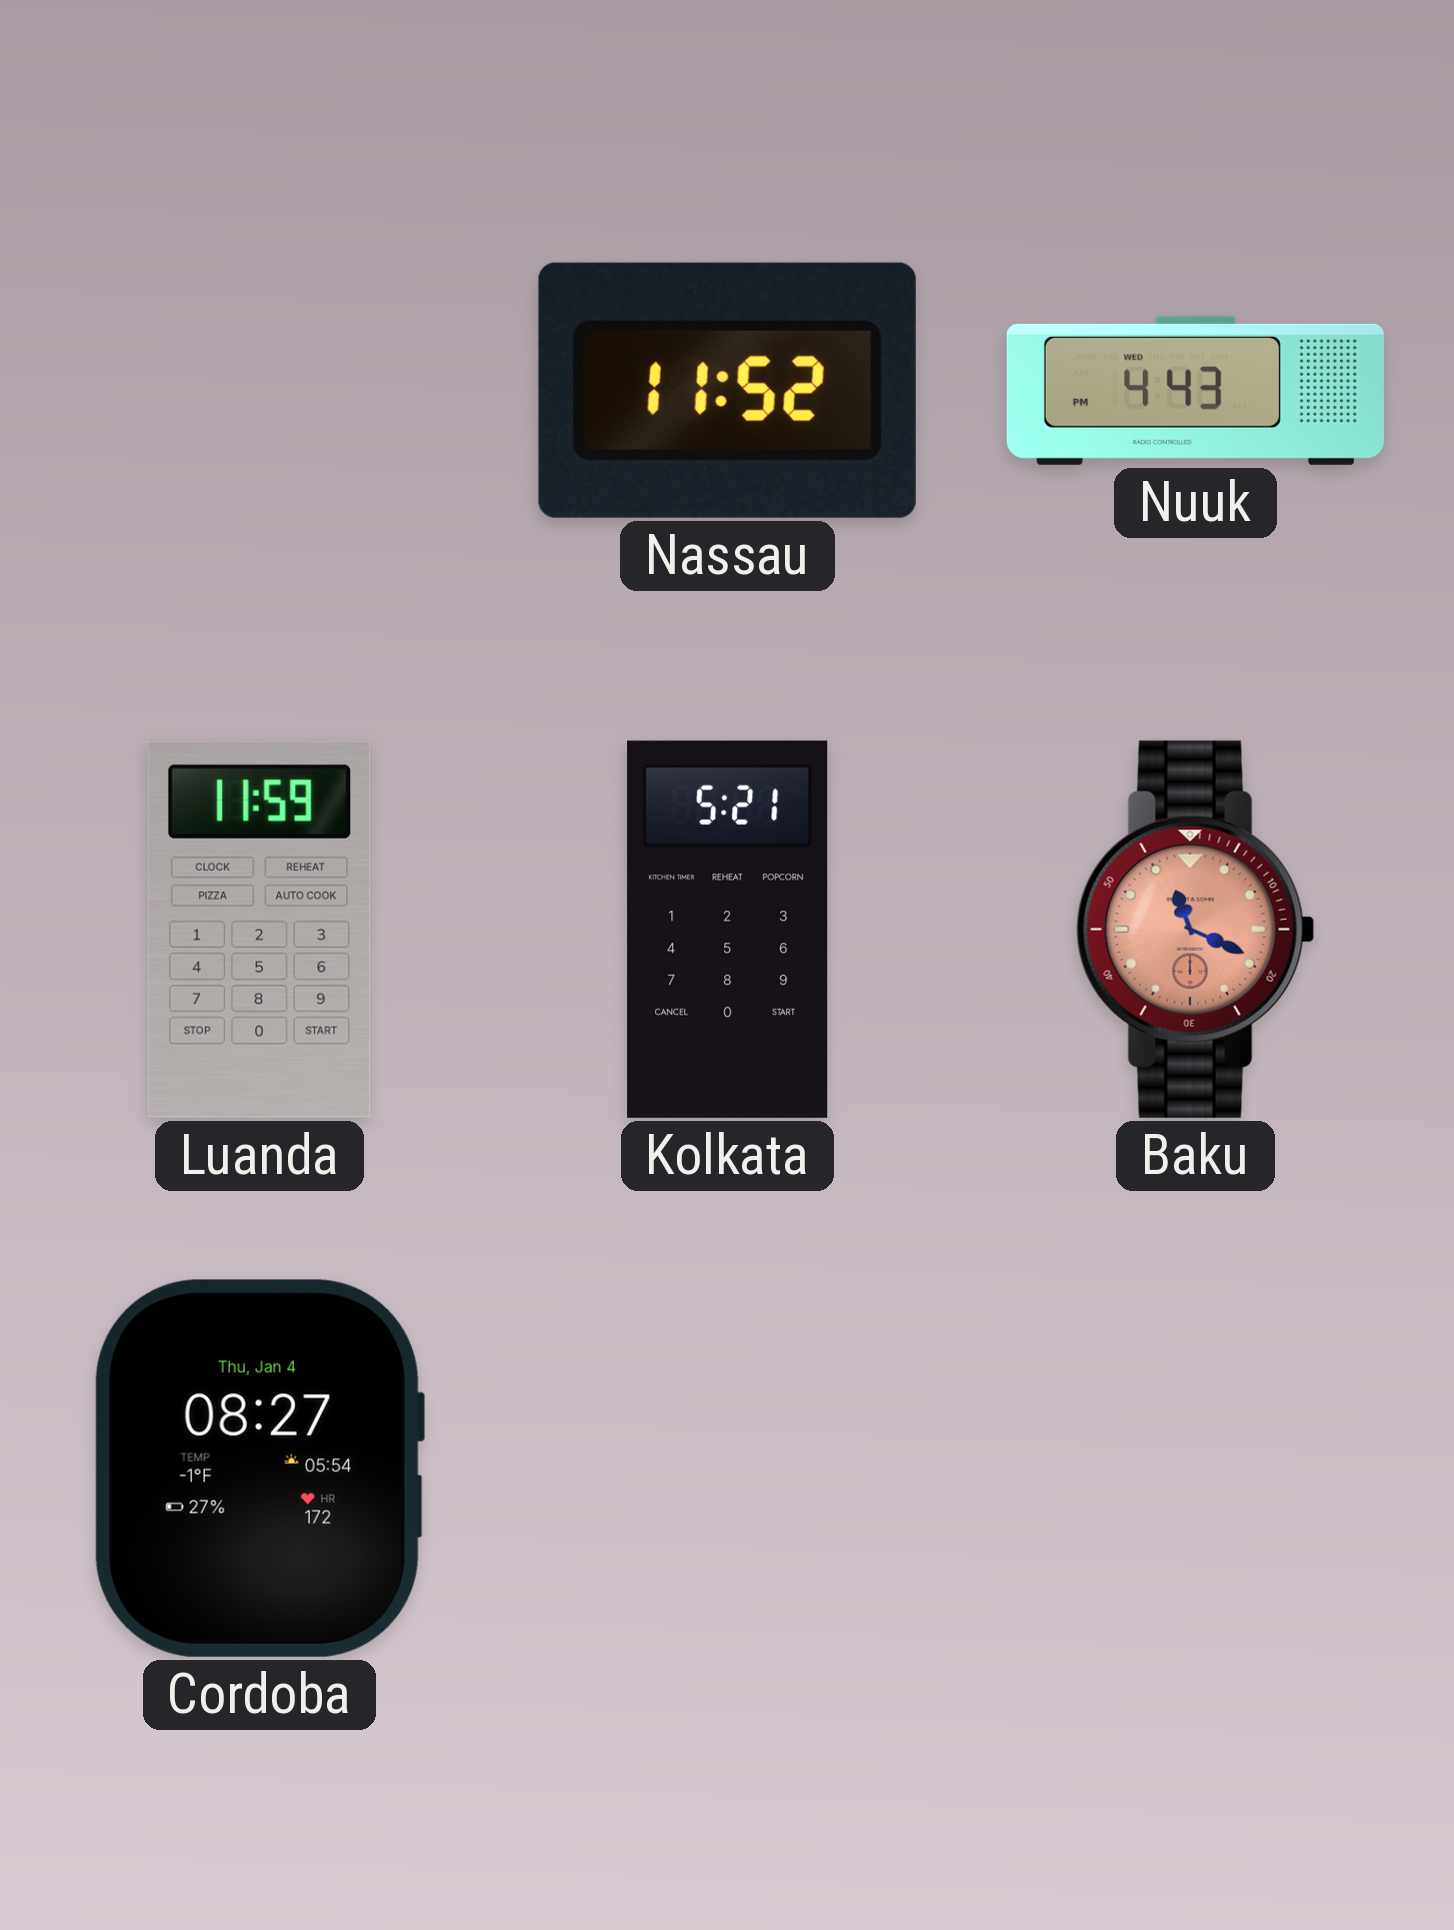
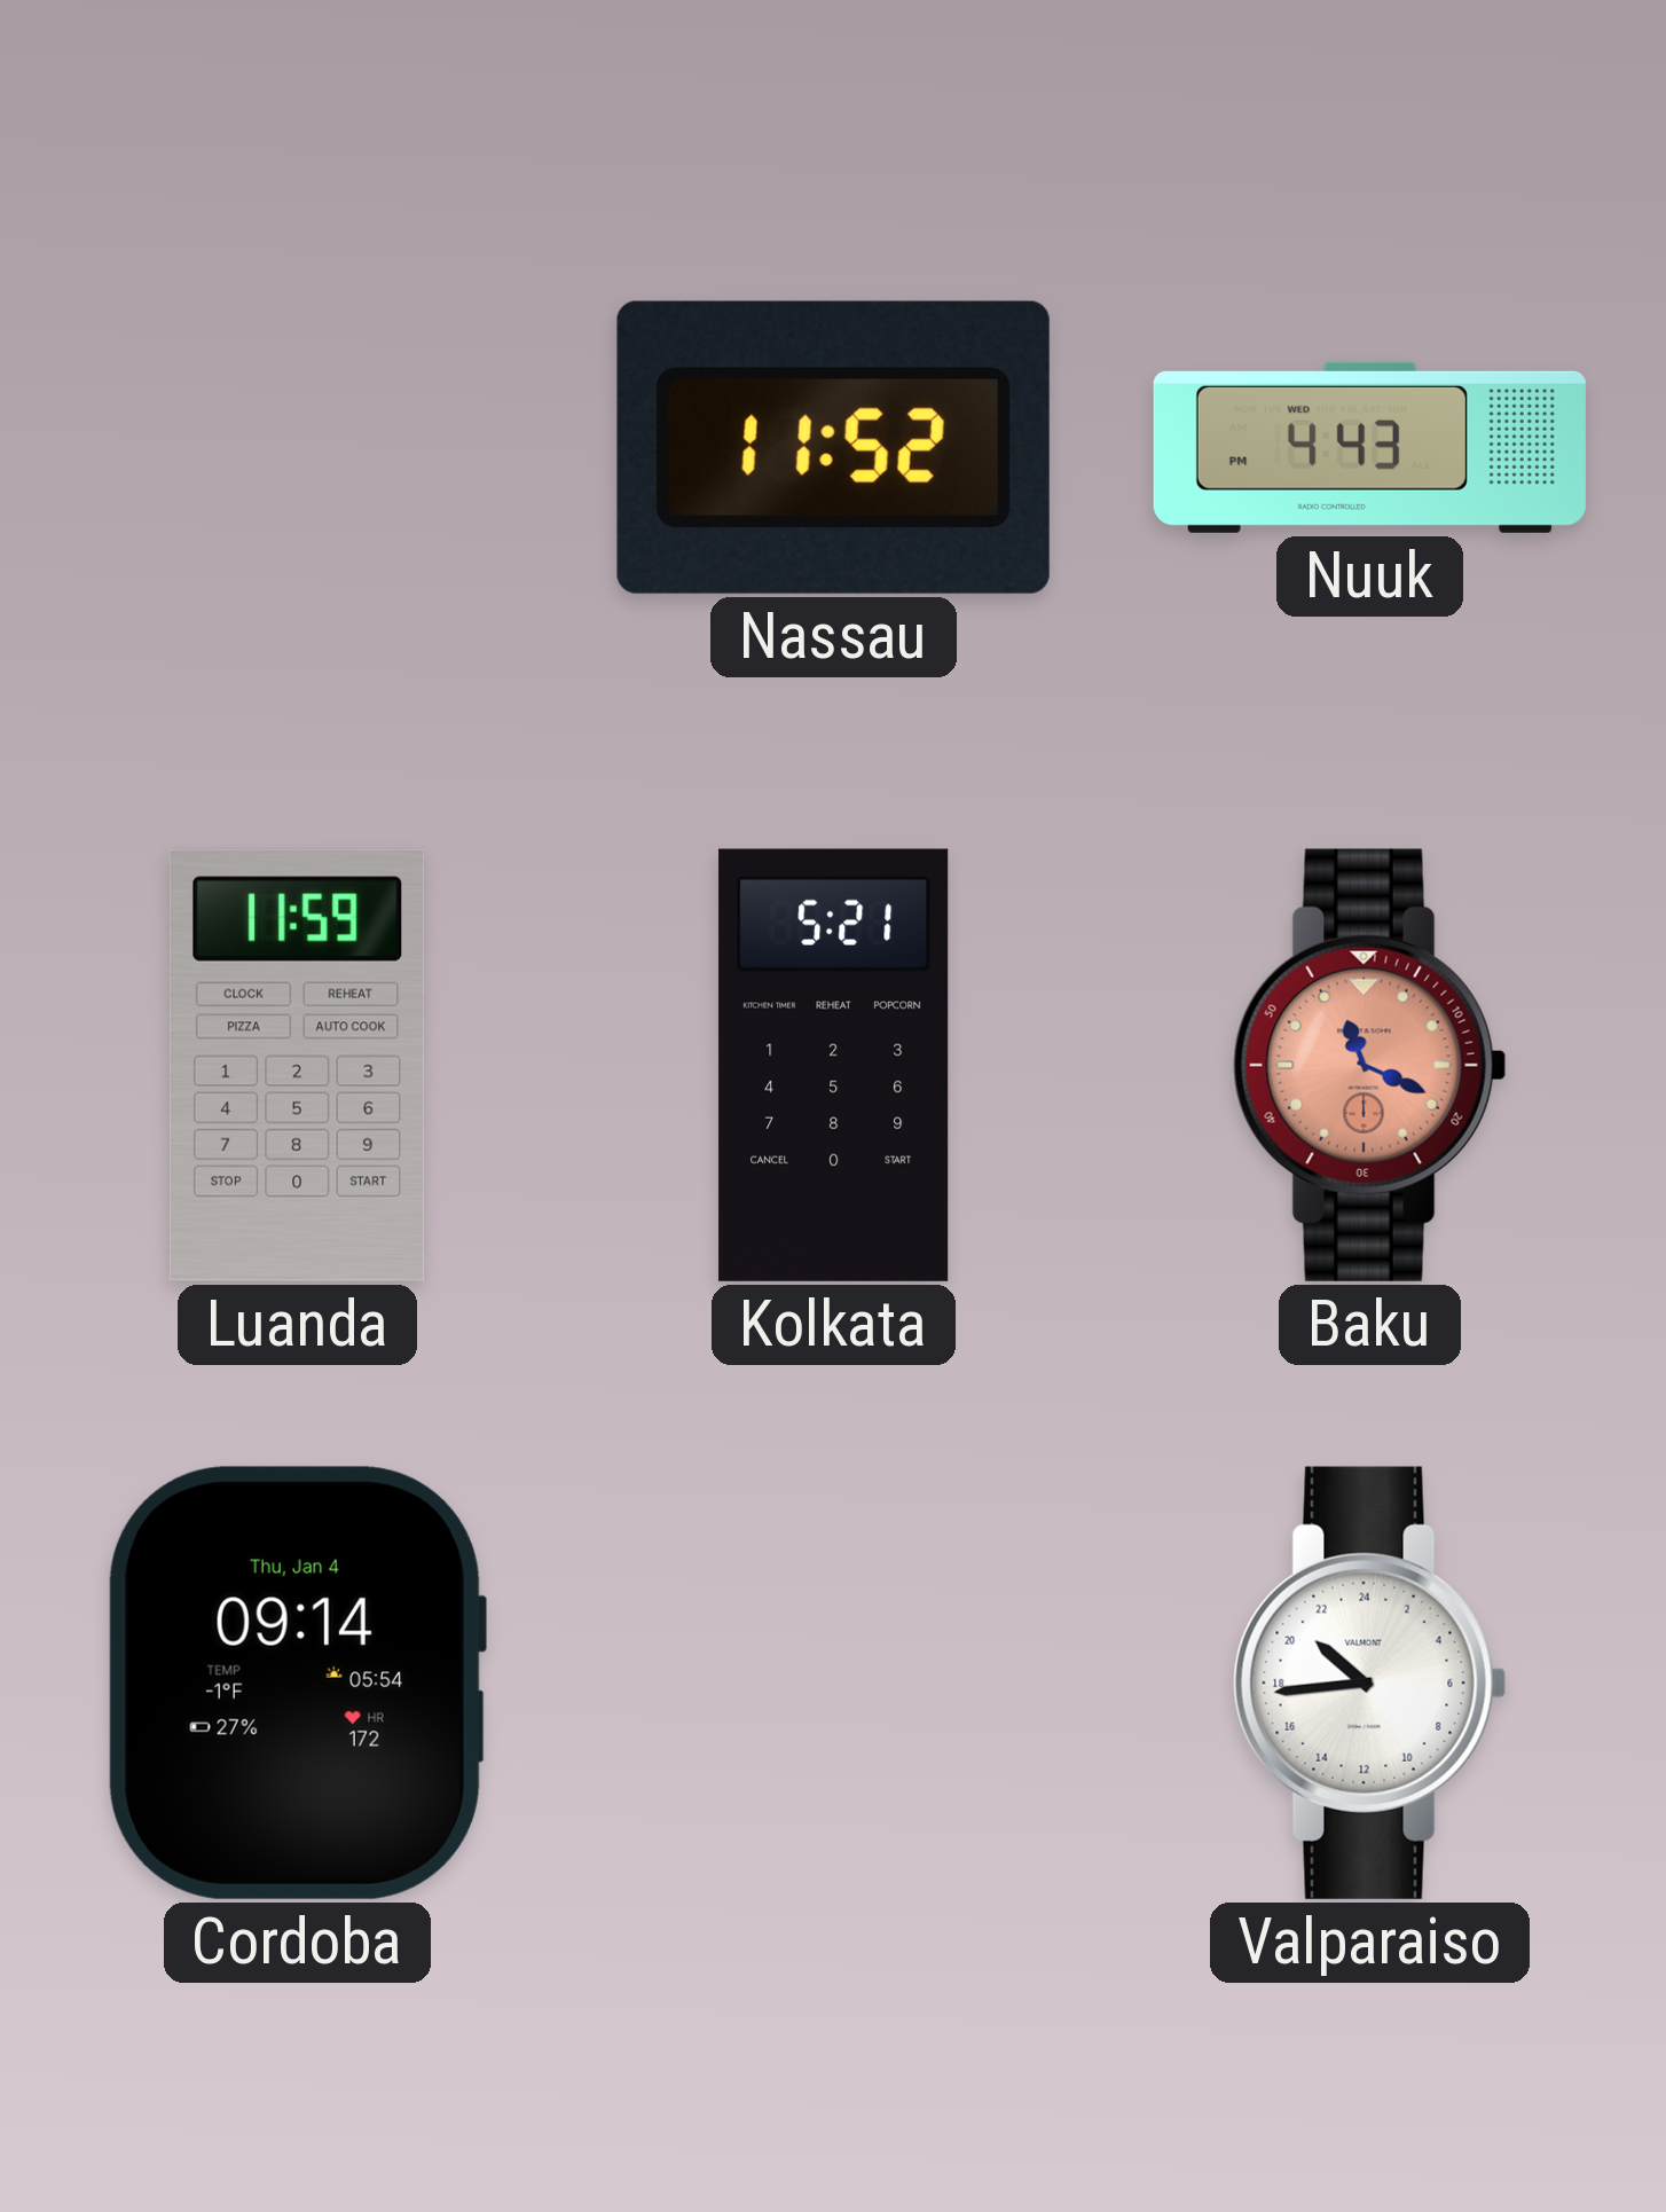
Cordoba: 08:27 -> 09:14 (297, 1682)
Valparaiso: none -> 20:44 (1370, 1682)
